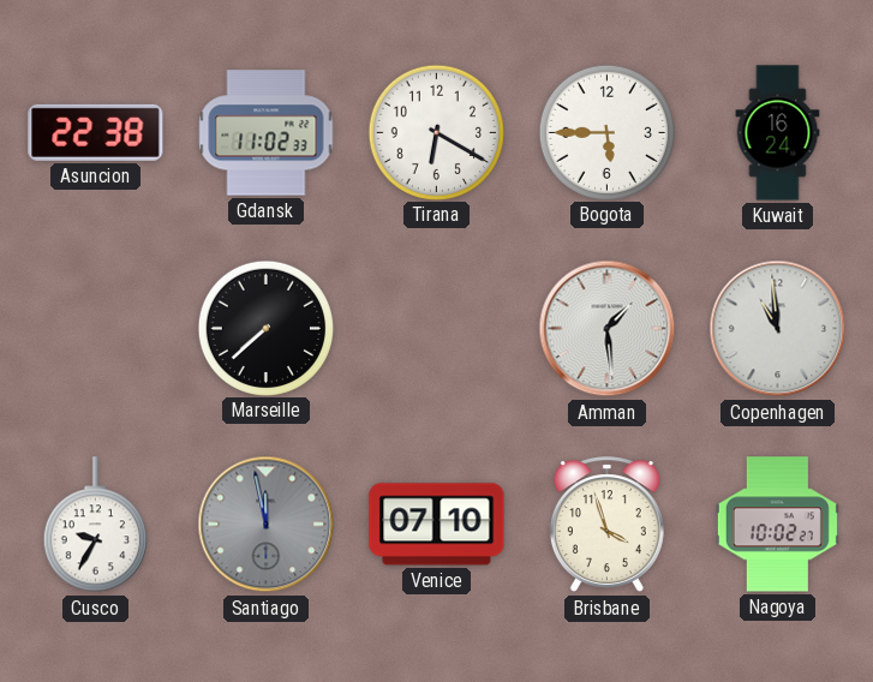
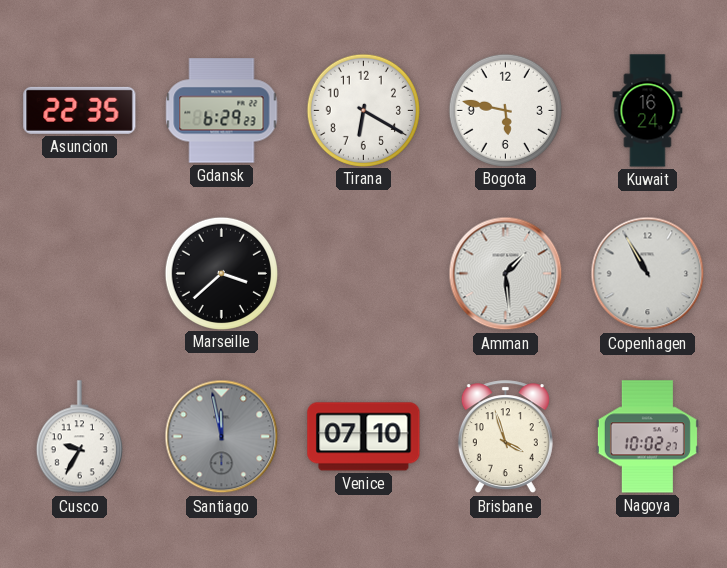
Asuncion: 22:38 -> 22:35 (80, 110)
Gdansk: 11:02 -> 6:29 (222, 111)
Bogota: 5:45 -> 5:47 (505, 110)
Marseille: 7:38 -> 3:38 (221, 273)
Copenhagen: 10:59 -> 10:55 (648, 274)
